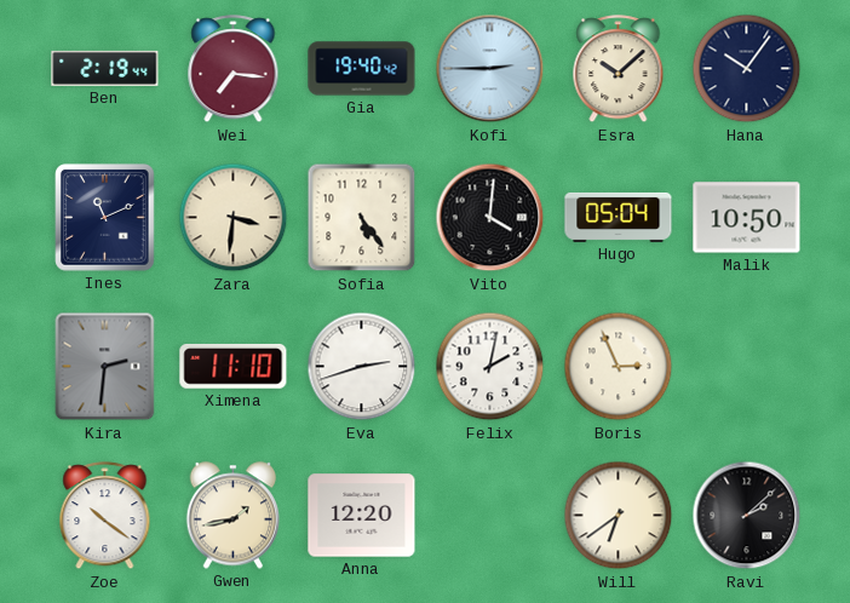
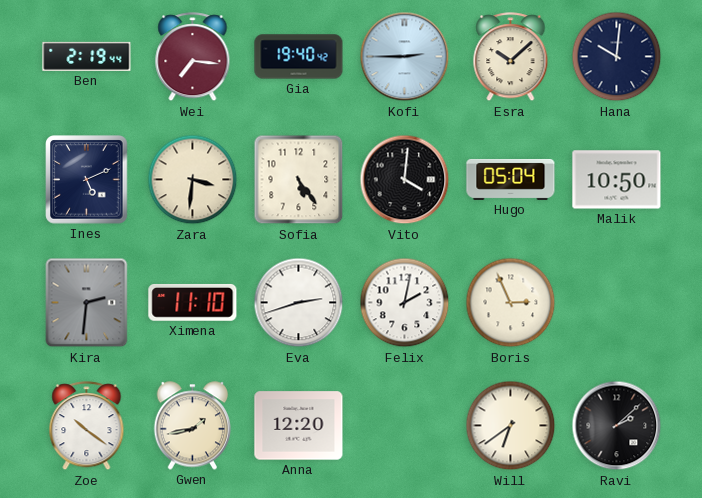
Hana: 10:06 -> 10:01 (617, 57)
Ines: 11:11 -> 5:11 (87, 180)
